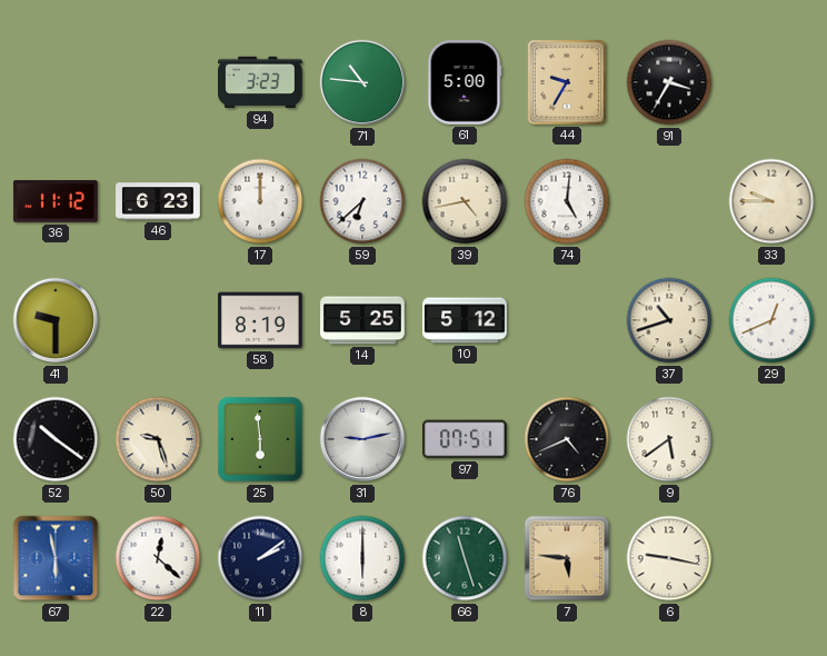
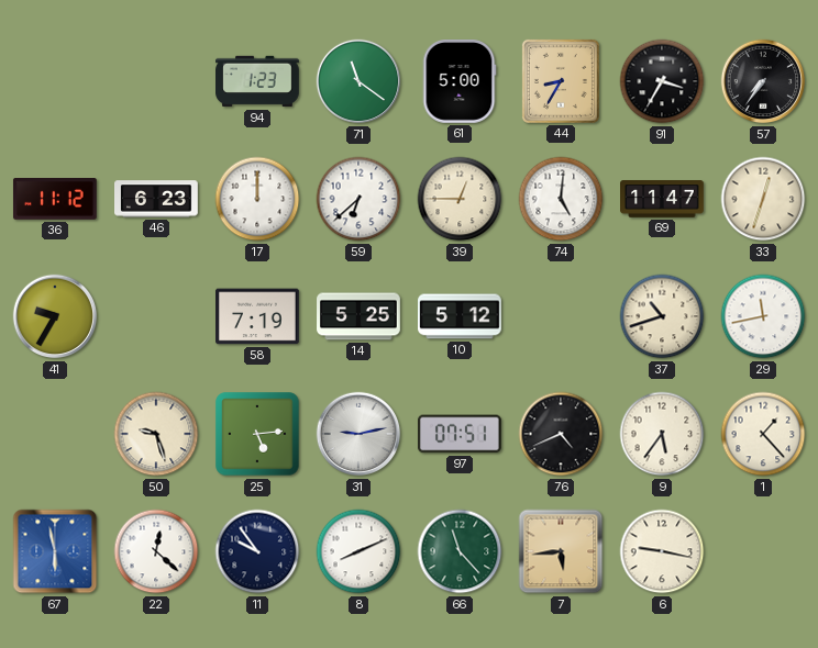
94: 3:23 -> 1:23 (258, 81)
71: 10:46 -> 11:21 (358, 81)
44: 9:35 -> 8:35 (561, 81)
57: none -> 7:36 (763, 81)
39: 4:43 -> 12:45 (460, 199)
69: none -> 11:47 (663, 200)
33: 9:45 -> 12:33 (763, 199)
41: 9:30 -> 9:35 (55, 316)
58: 8:19 -> 7:19 (258, 316)
29: 12:41 -> 11:43 (763, 316)
52: 10:21 -> none (56, 439)
25: 5:59 -> 5:14 (257, 434)
9: 5:39 -> 5:36 (662, 434)
1: none -> 1:23 (763, 434)
11: 2:09 -> 9:54 (257, 551)
8: 6:00 -> 8:11 (358, 551)
66: 11:27 -> 11:23 (460, 551)
7: 5:46 -> 5:44 (561, 551)
